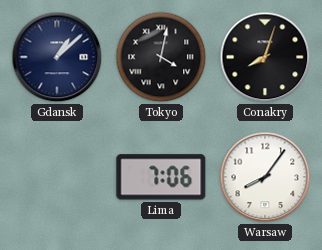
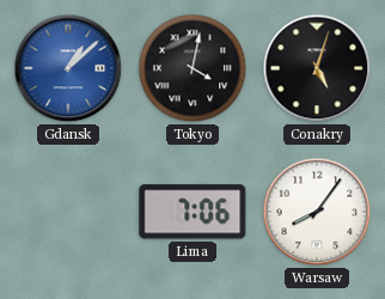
Gdansk dial: navy -> blue (68, 68)
Conakry: 8:03 -> 5:03 (317, 68)
